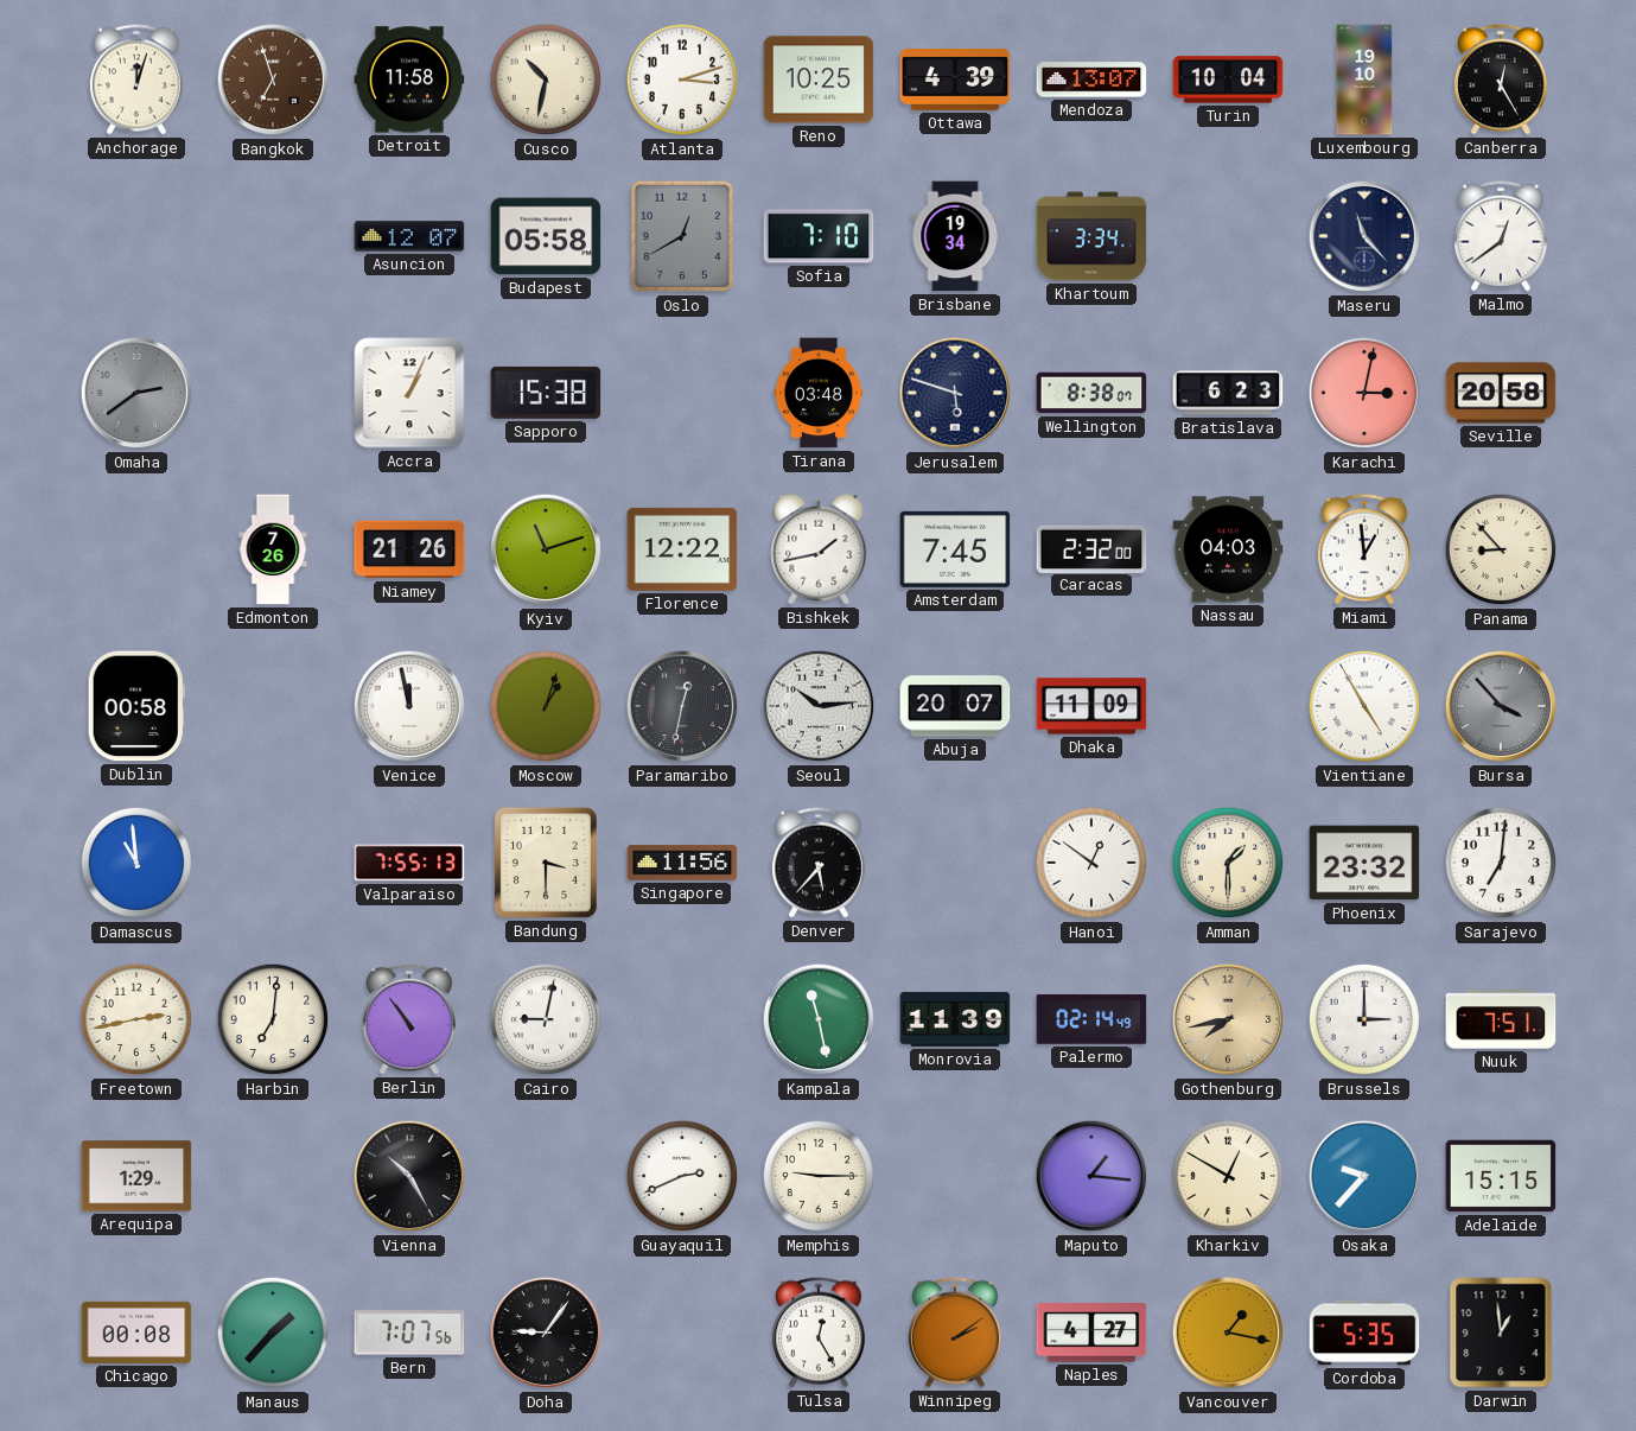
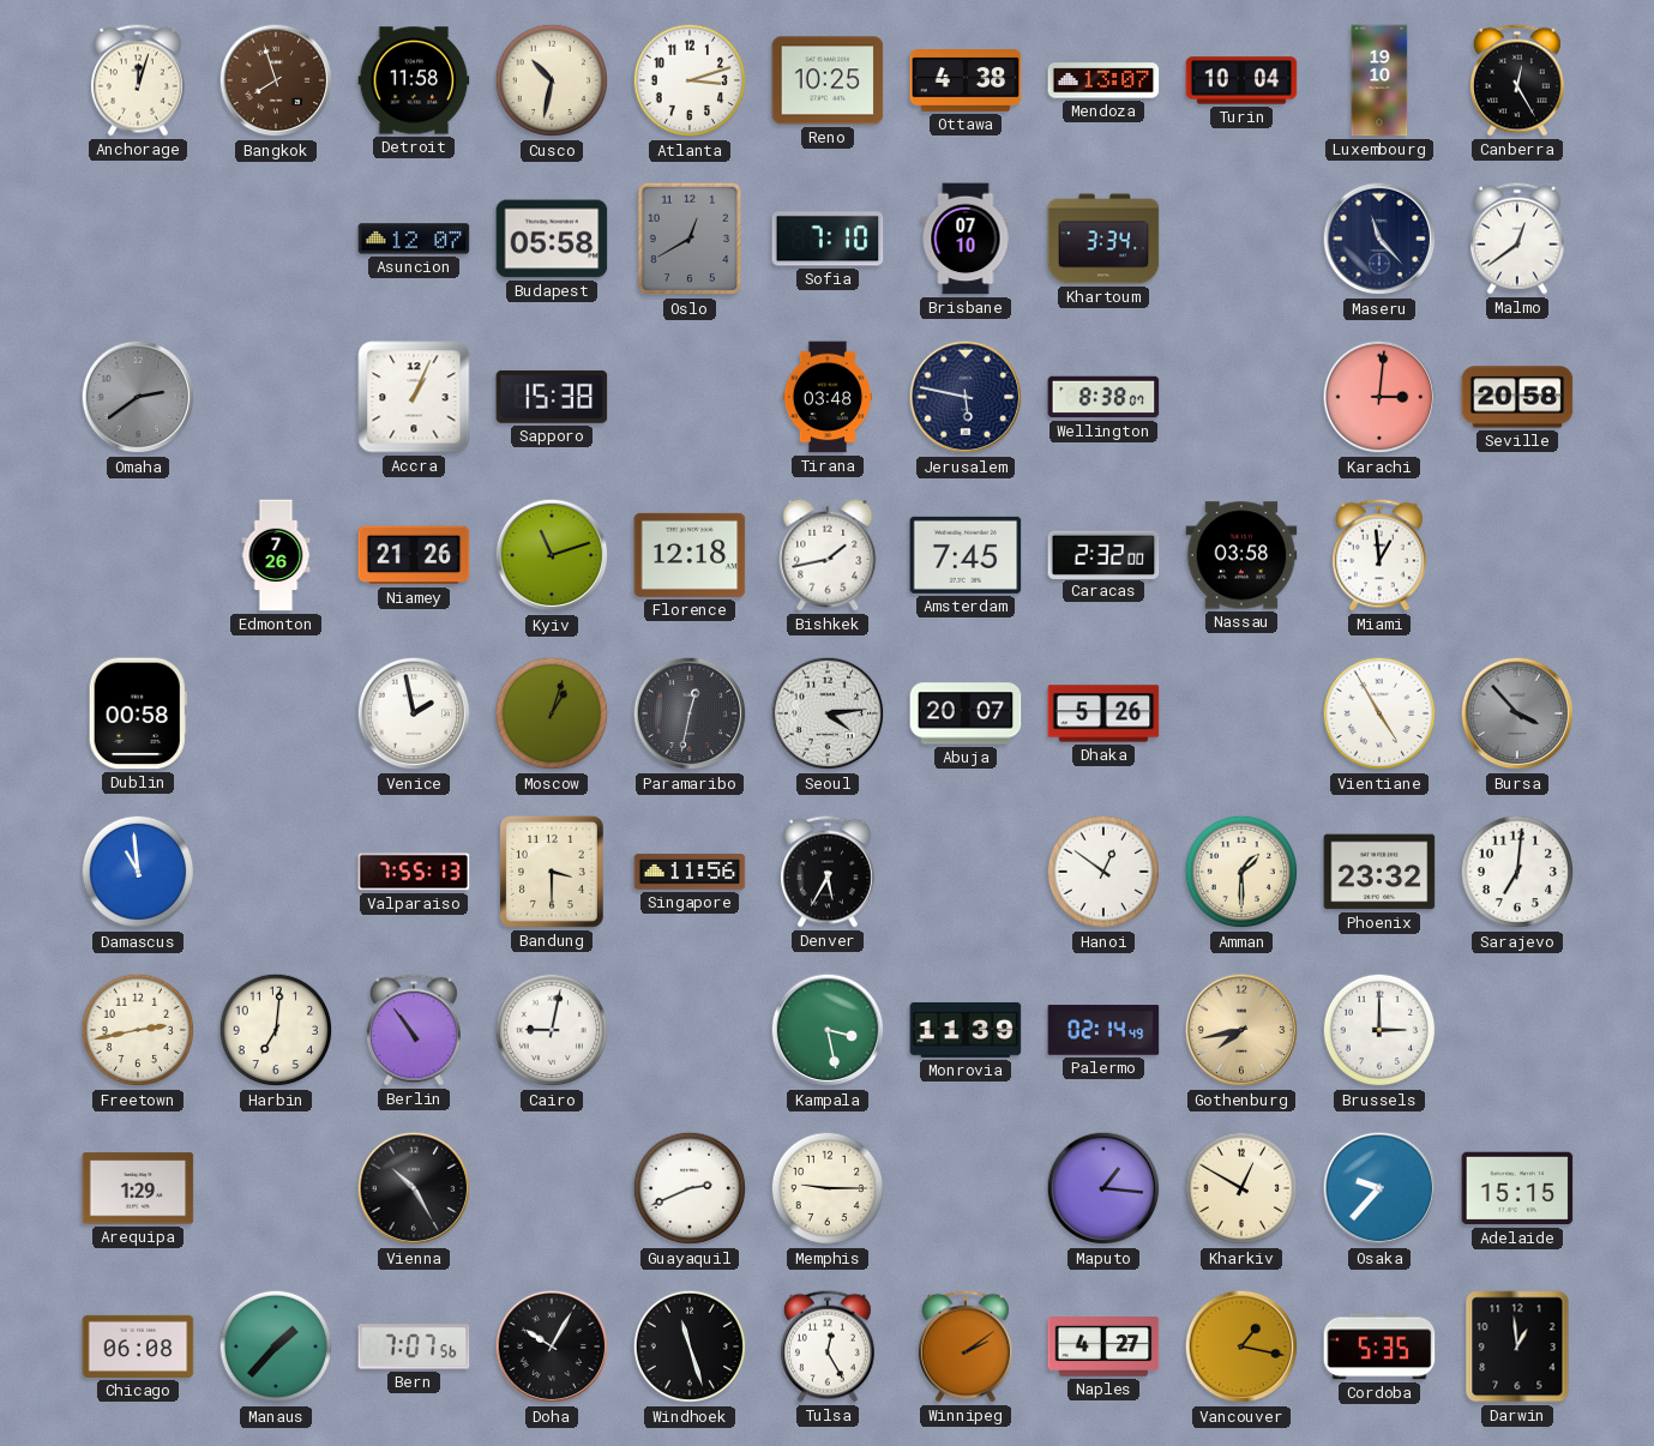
Bangkok: 6:57 -> 7:57 (276, 80)
Ottawa: 4:39 -> 4:38 (966, 82)
Brisbane: 19:34 -> 07:10 (966, 239)
Jerusalem: 5:48 -> 5:47 (966, 397)
Bratislava: 6:23 -> none (1228, 393)
Karachi: 3:02 -> 3:01 (1379, 397)
Florence: 12:22 -> 12:18 (690, 555)
Nassau: 04:03 -> 03:58 (1241, 555)
Panama: 8:53 -> none (1501, 549)
Venice: 11:58 -> 1:58 (414, 713)
Seoul: 10:14 -> 4:14 (828, 713)
Dhaka: 11:09 -> 5:26 (1103, 713)
Denver: 5:37 -> 5:35 (828, 872)
Kampala: 11:28 -> 3:28 (828, 1030)
Nuuk: 7:51 -> none (1501, 1019)
Chicago: 00:08 -> 06:08 (138, 1346)
Doha: 9:06 -> 10:05 (552, 1346)
Windhoek: none -> 11:27 (690, 1346)
